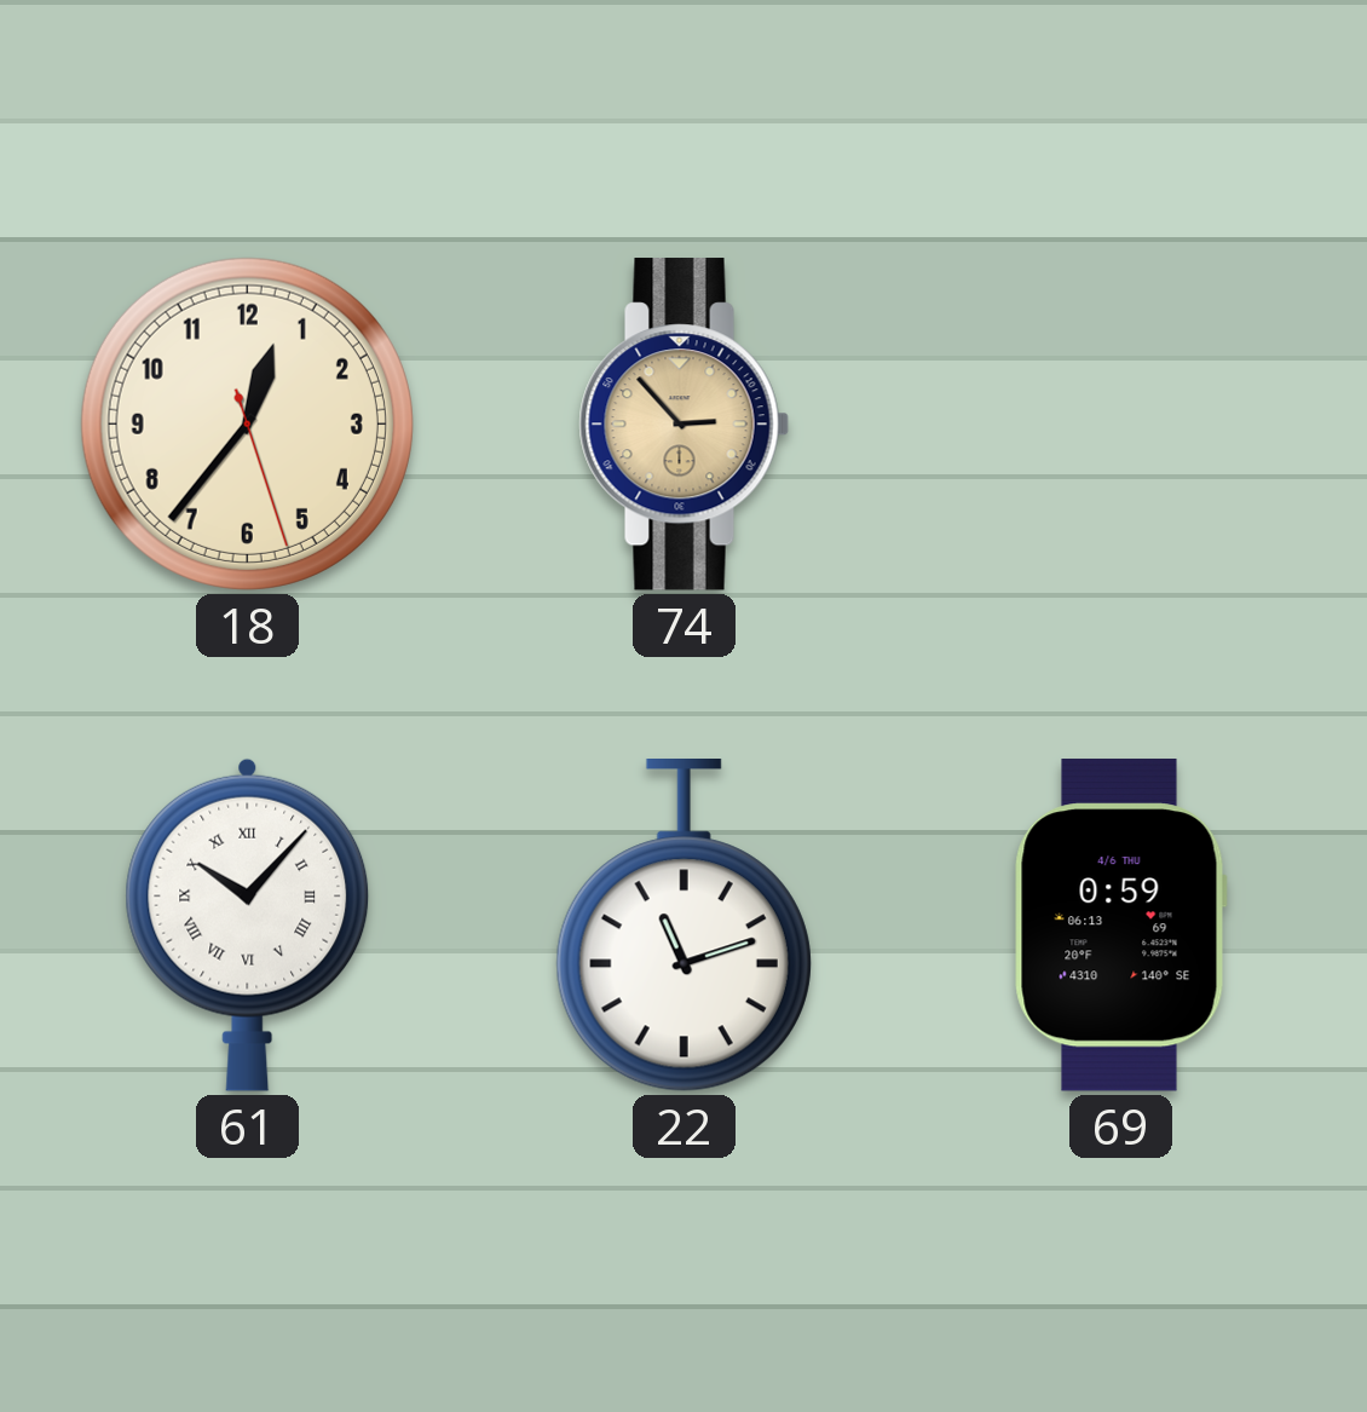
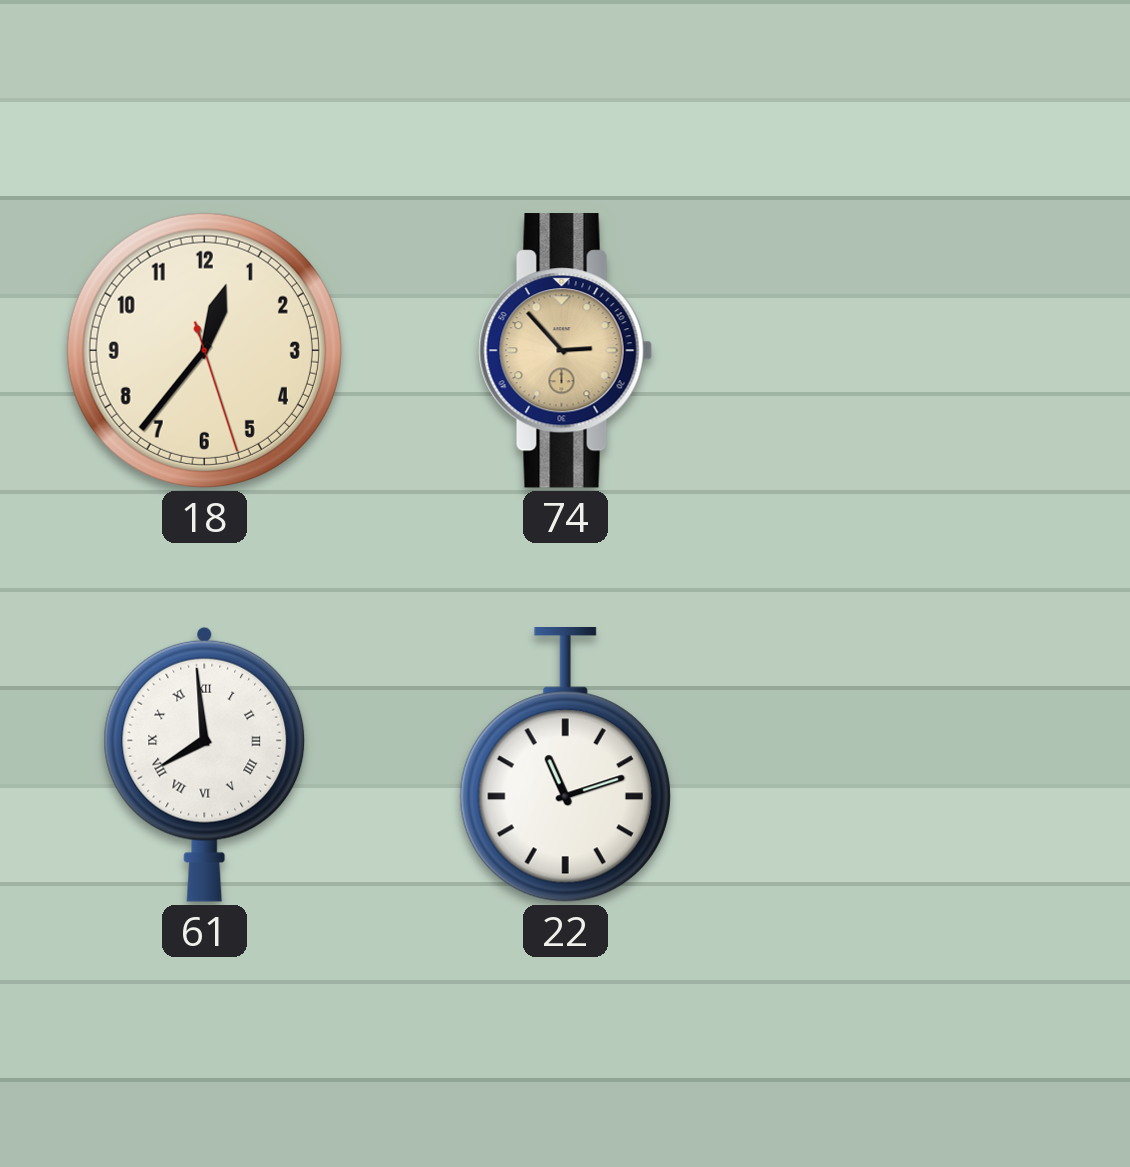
61: 10:07 -> 7:59 (205, 764)
69: 0:59 -> none (1120, 926)
